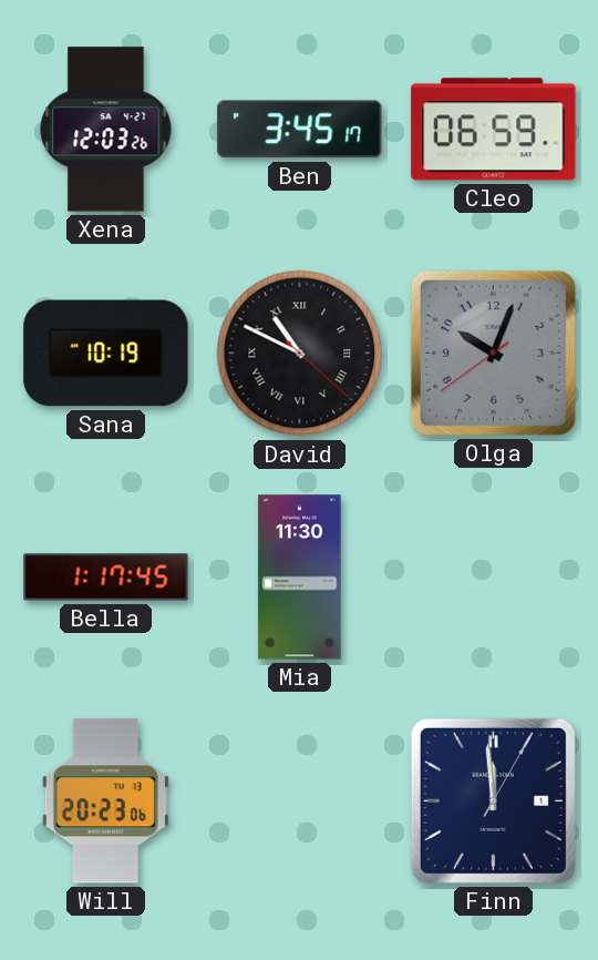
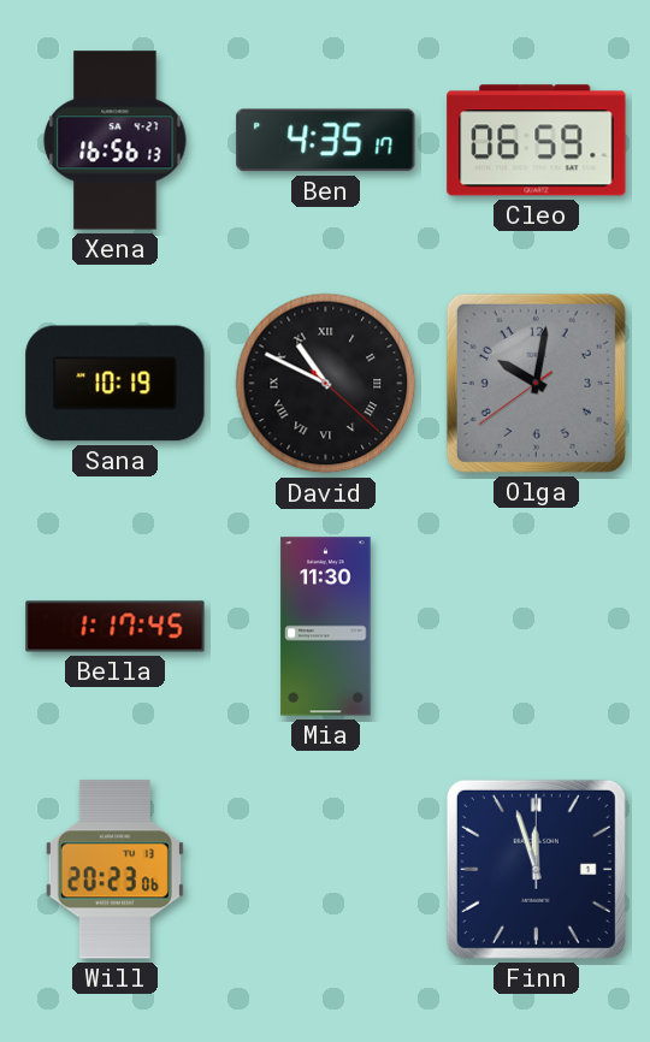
Xena: 12:03 -> 16:56 (116, 141)
Ben: 3:45 -> 4:35 (326, 141)
Olga: 10:03 -> 10:01 (536, 383)
Finn: 11:59 -> 11:57 (536, 869)
